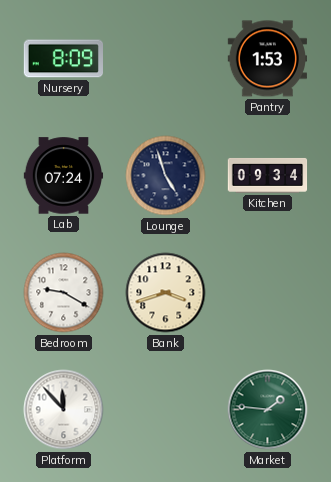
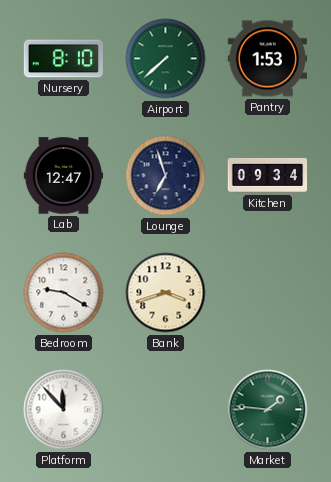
Nursery: 8:09 -> 8:10 (64, 59)
Airport: none -> 7:38 (166, 59)
Lab: 07:24 -> 12:47 (64, 176)
Lounge: 4:57 -> 6:57 (166, 176)
